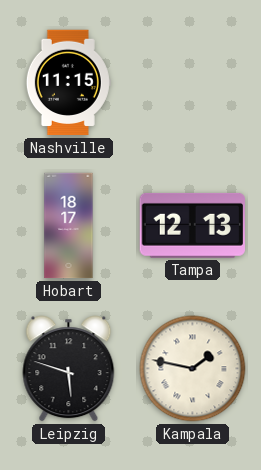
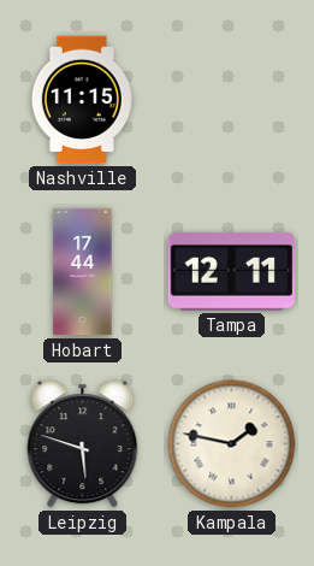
Hobart: 18:17 -> 17:44 (83, 272)
Tampa: 12:13 -> 12:11 (231, 271)
